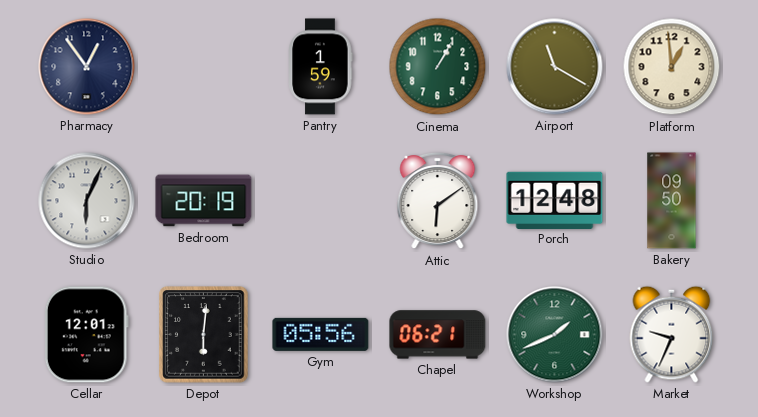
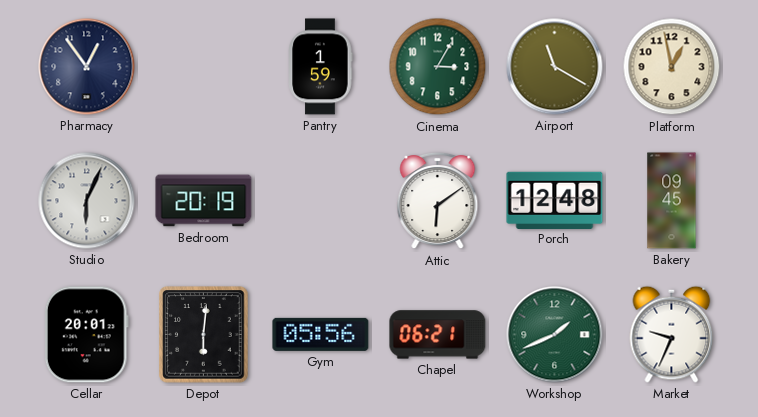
Cinema: 1:05 -> 3:05 (438, 67)
Platform: 12:59 -> 12:58 (672, 67)
Bakery: 09:50 -> 09:45 (672, 201)
Cellar: 12:01 -> 20:01 (86, 335)
